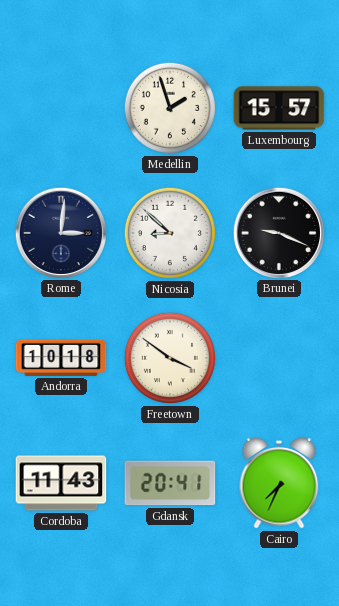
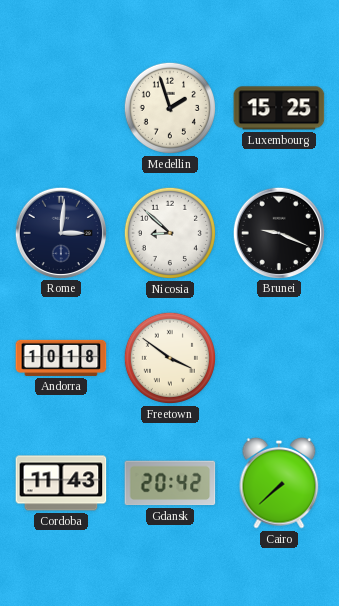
Luxembourg: 15:57 -> 15:25 (279, 108)
Gdansk: 20:41 -> 20:42 (170, 483)
Cairo: 7:34 -> 7:38 (279, 483)
